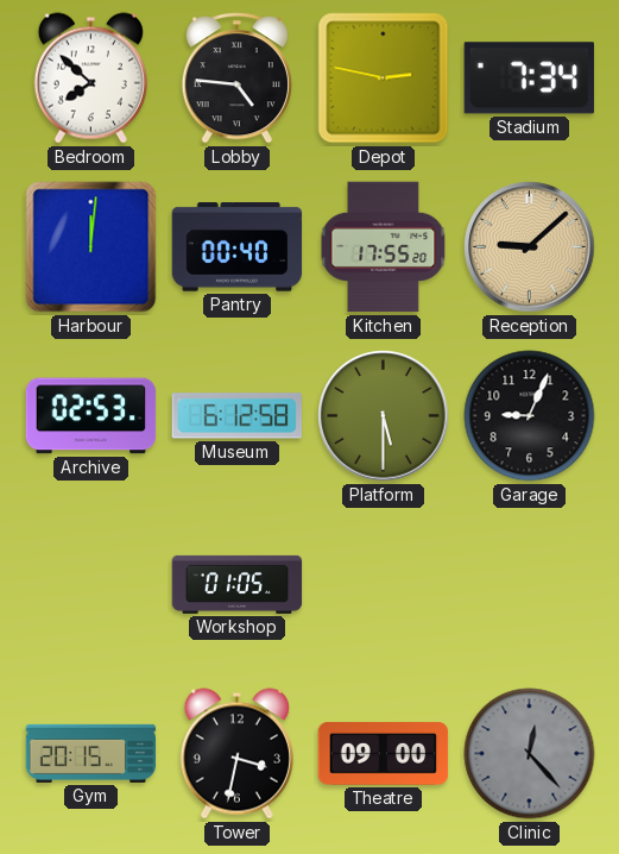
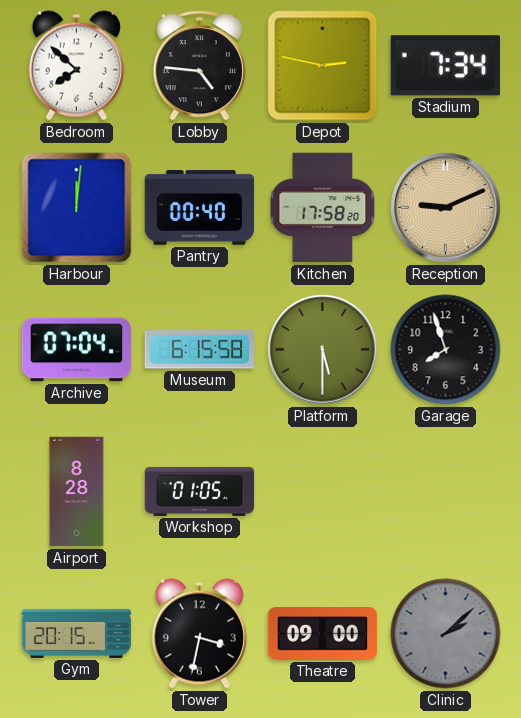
Kitchen: 17:55 -> 17:58 (323, 208)
Reception: 9:08 -> 9:11 (446, 208)
Archive: 02:53 -> 07:04 (77, 350)
Museum: 6:12 -> 6:15 (199, 350)
Garage: 9:04 -> 7:57 (446, 350)
Airport: none -> 8:28 (77, 492)
Clinic: 12:23 -> 2:08 (446, 634)
